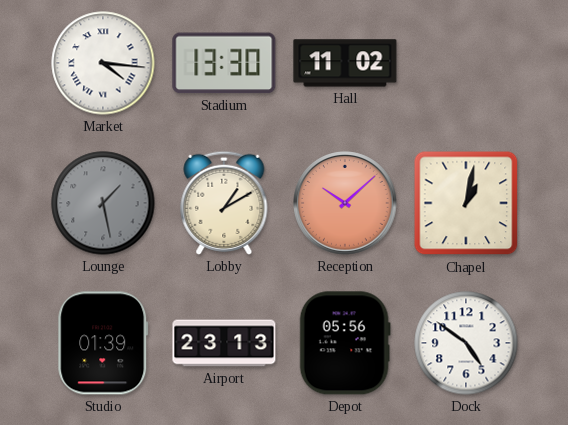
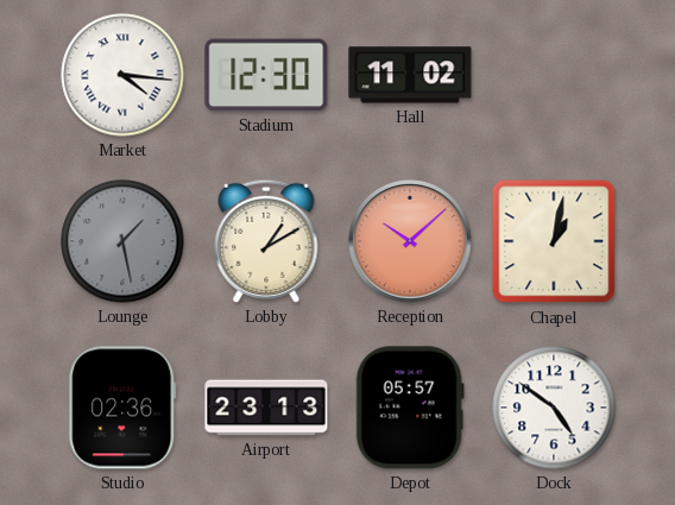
Stadium: 13:30 -> 12:30 (266, 75)
Studio: 01:39 -> 02:36 (122, 408)
Depot: 05:56 -> 05:57 (410, 408)
